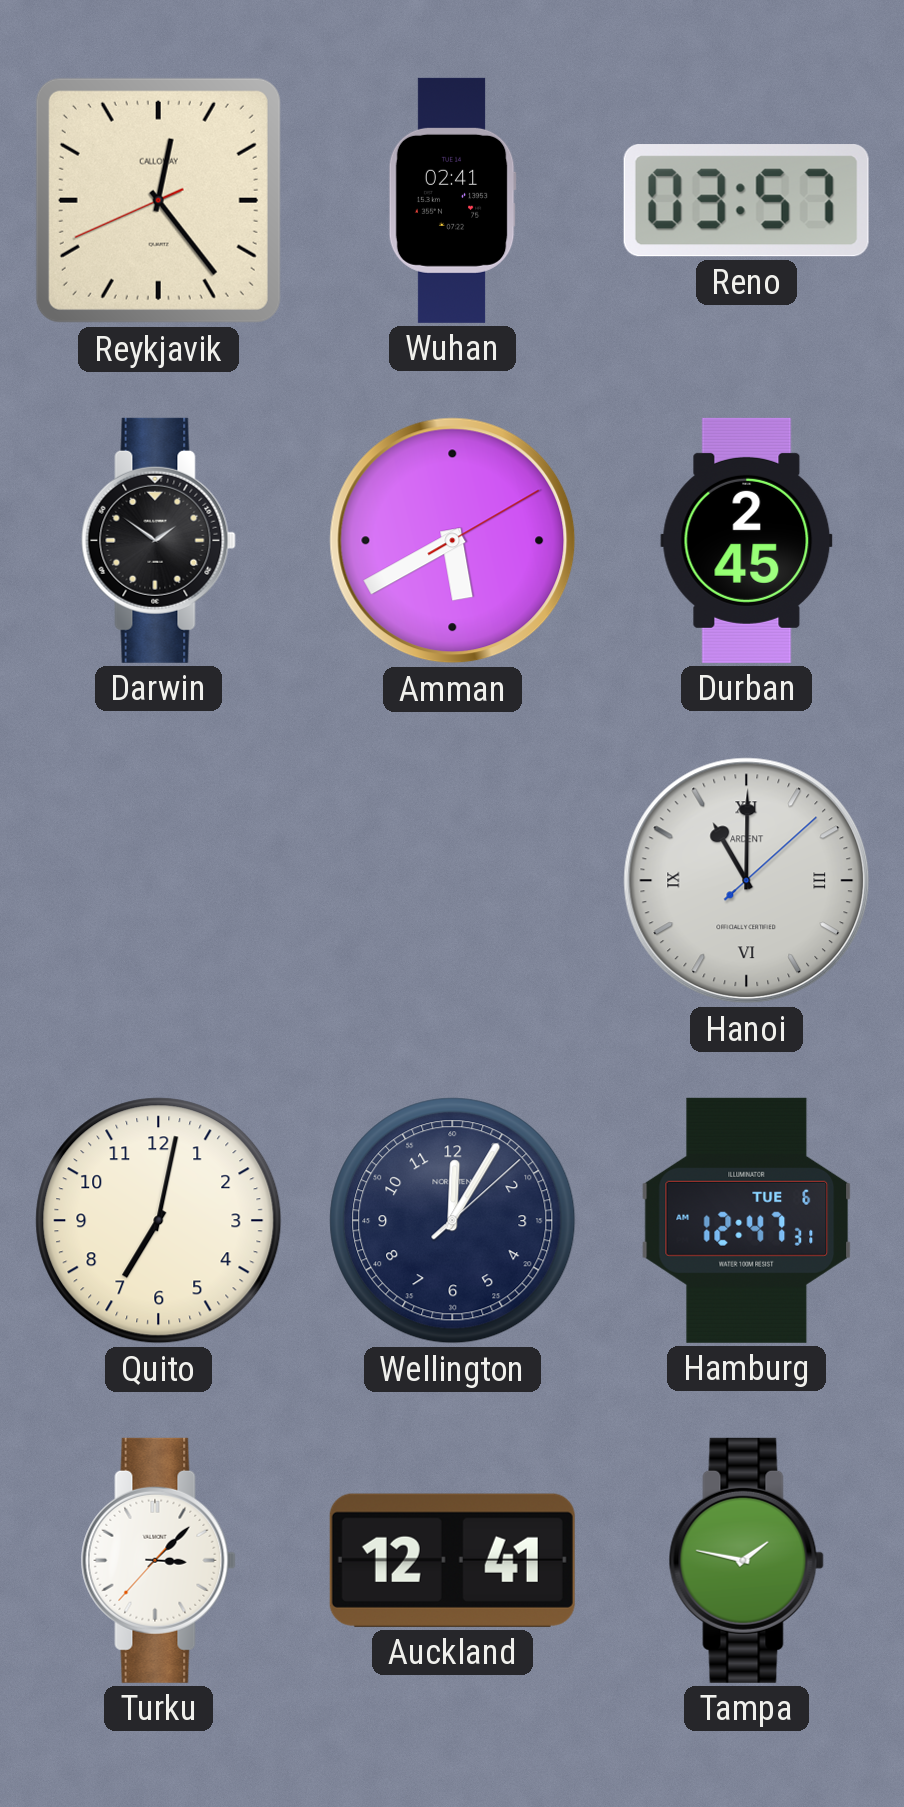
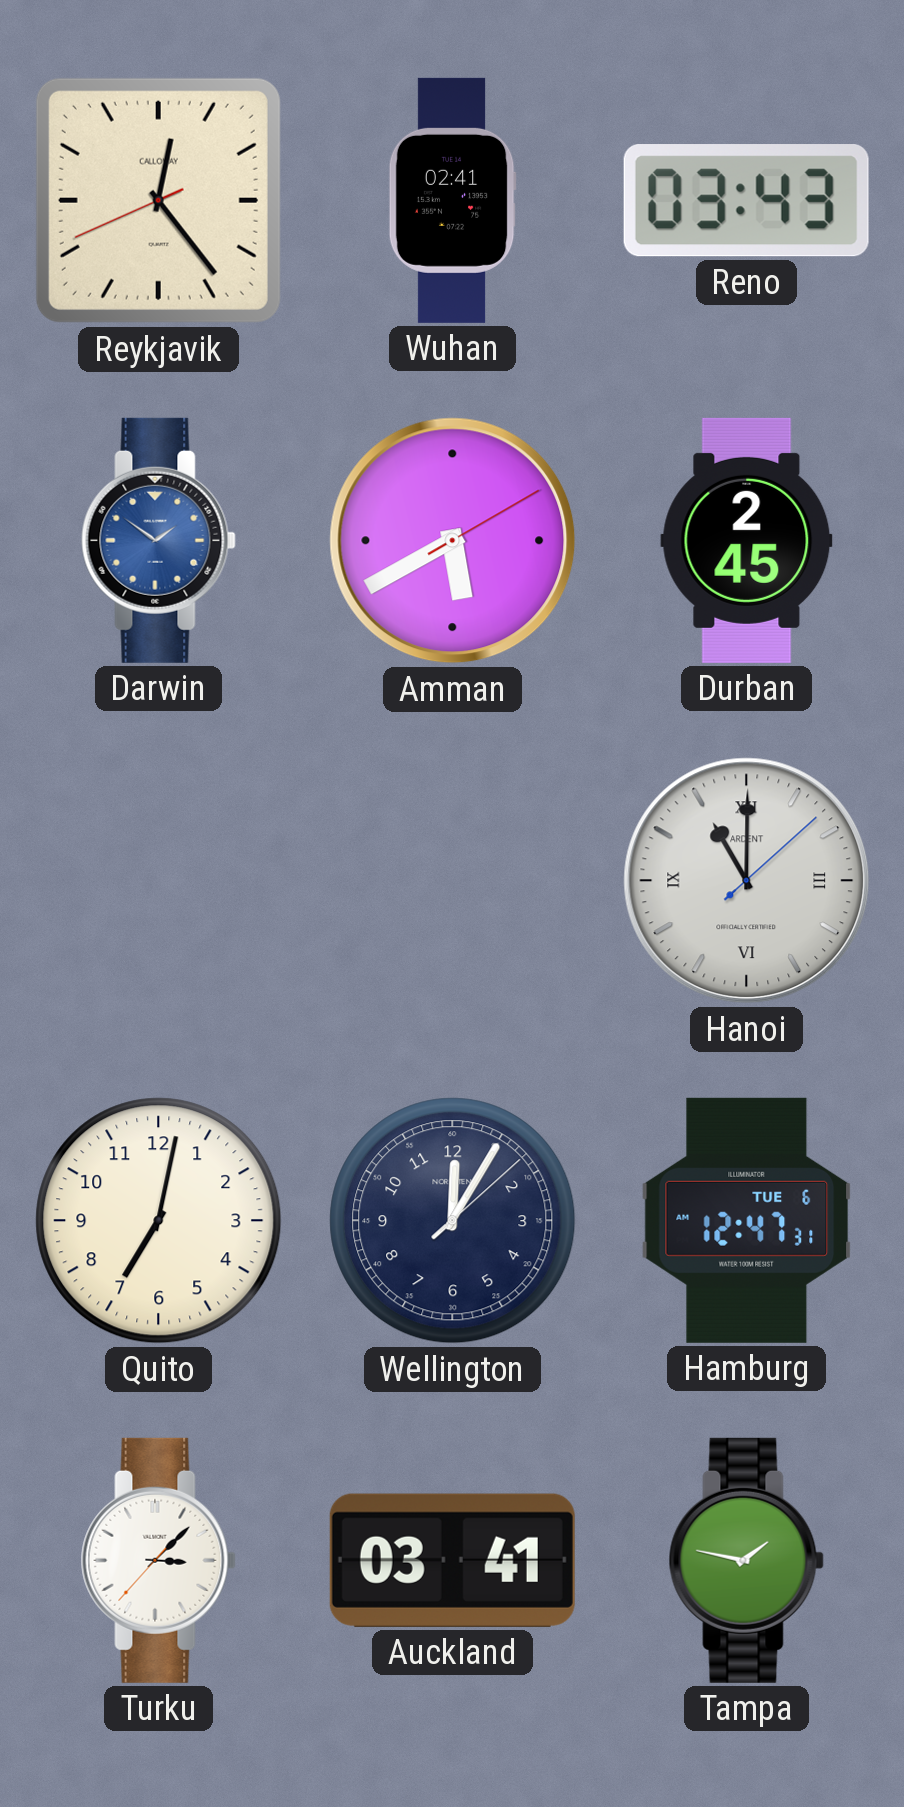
Reno: 03:57 -> 03:43 (746, 201)
Darwin dial: black -> blue (158, 540)
Auckland: 12:41 -> 03:41 (452, 1560)
